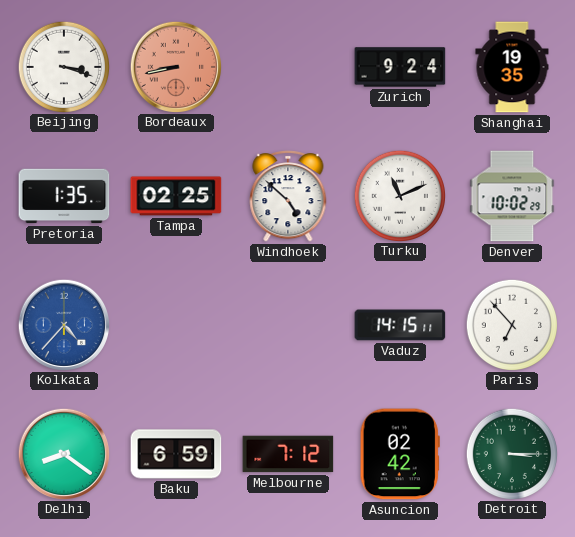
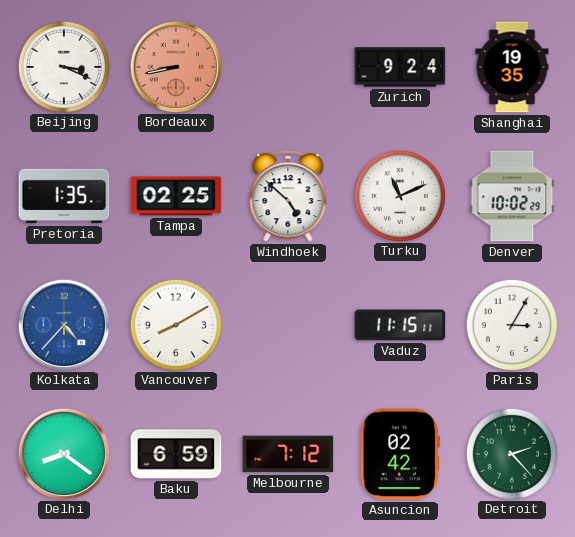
Beijing: 3:18 -> 3:19 (63, 66)
Vancouver: none -> 8:10 (175, 324)
Vaduz: 14:15 -> 11:15 (400, 325)
Paris: 6:53 -> 3:05 (511, 324)
Detroit: 3:15 -> 2:23 (511, 453)
